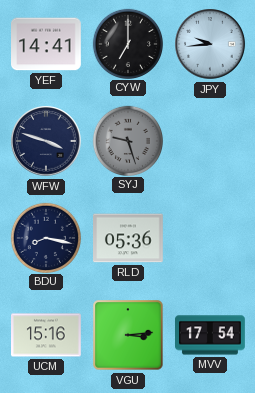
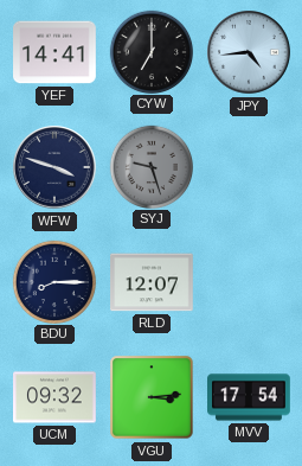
JPY: 9:44 -> 4:44 (249, 52)
BDU: 8:17 -> 8:15 (53, 281)
RLD: 05:36 -> 12:07 (153, 282)
UCM: 15:16 -> 09:32 (56, 397)
